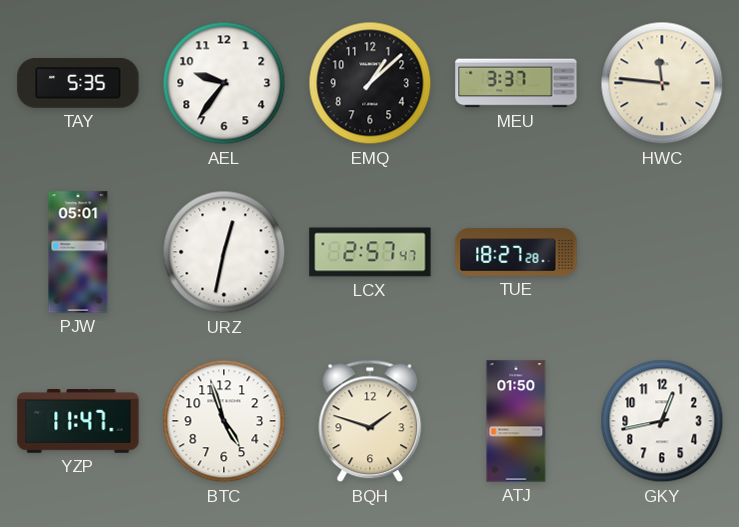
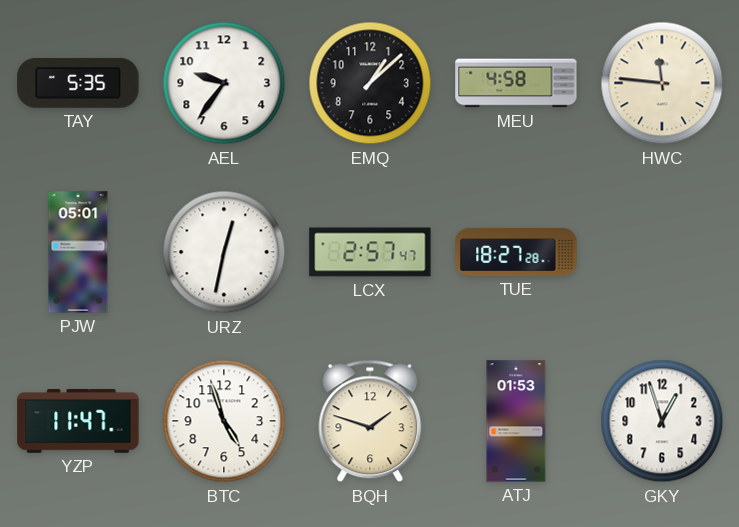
MEU: 3:37 -> 4:58 (516, 83)
ATJ: 01:50 -> 01:53 (516, 421)
GKY: 12:43 -> 12:57 (662, 421)
